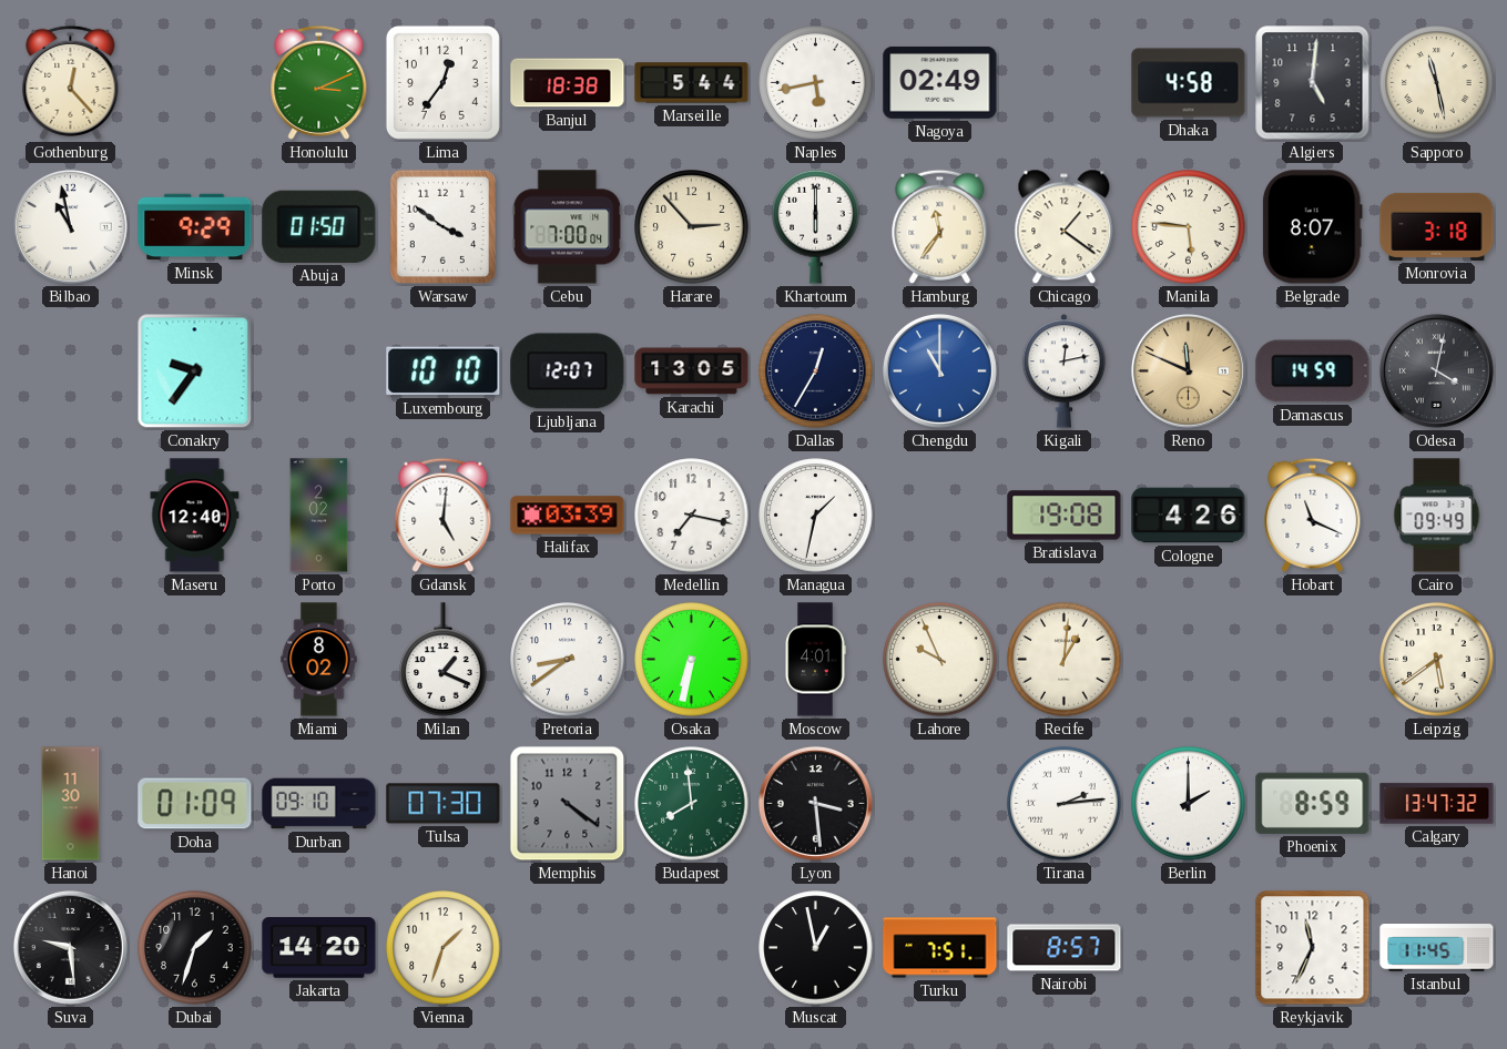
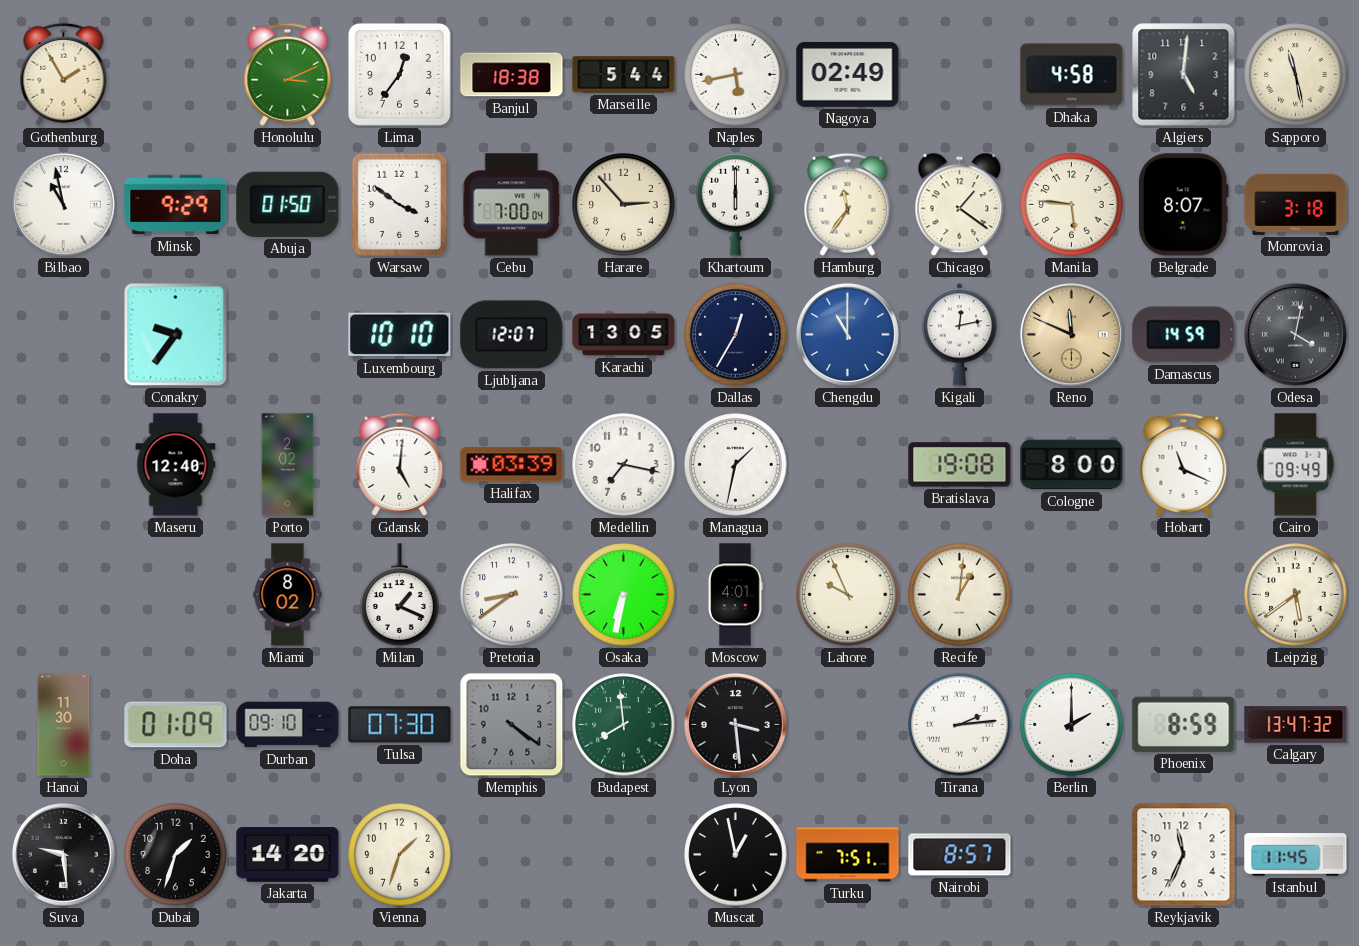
Gothenburg: 12:23 -> 1:55 (64, 74)
Cologne: 4:26 -> 8:00 (1072, 465)
